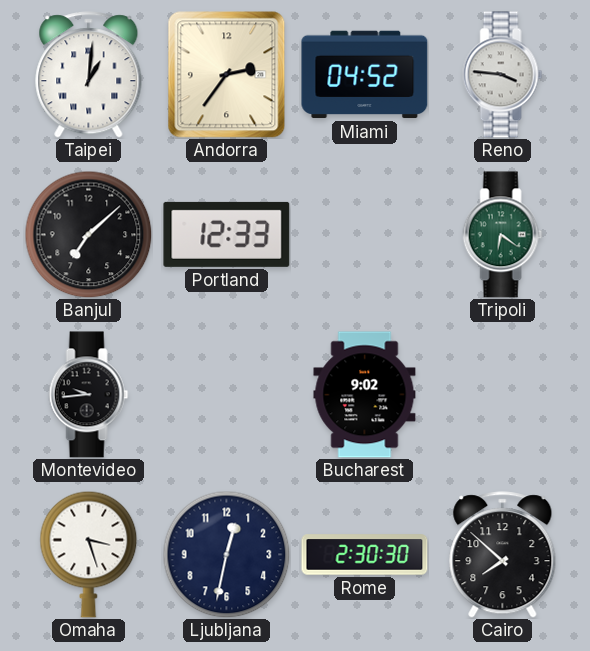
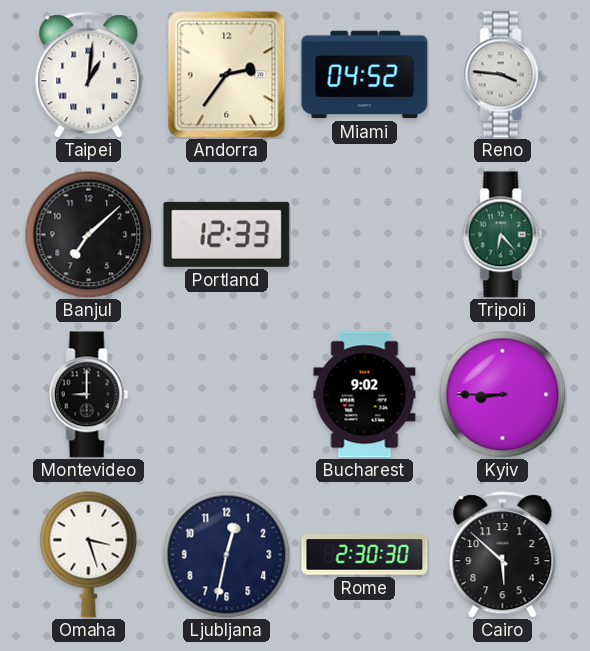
Tripoli: 6:21 -> 6:23 (503, 235)
Montevideo: 9:44 -> 9:00 (89, 395)
Kyiv: none -> 8:45 (502, 394)
Cairo: 7:52 -> 5:52 (503, 555)
